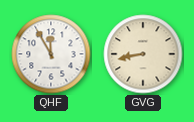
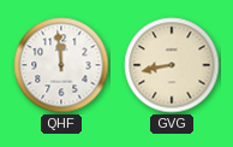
QHF: 11:55 -> 11:59 (61, 65)
